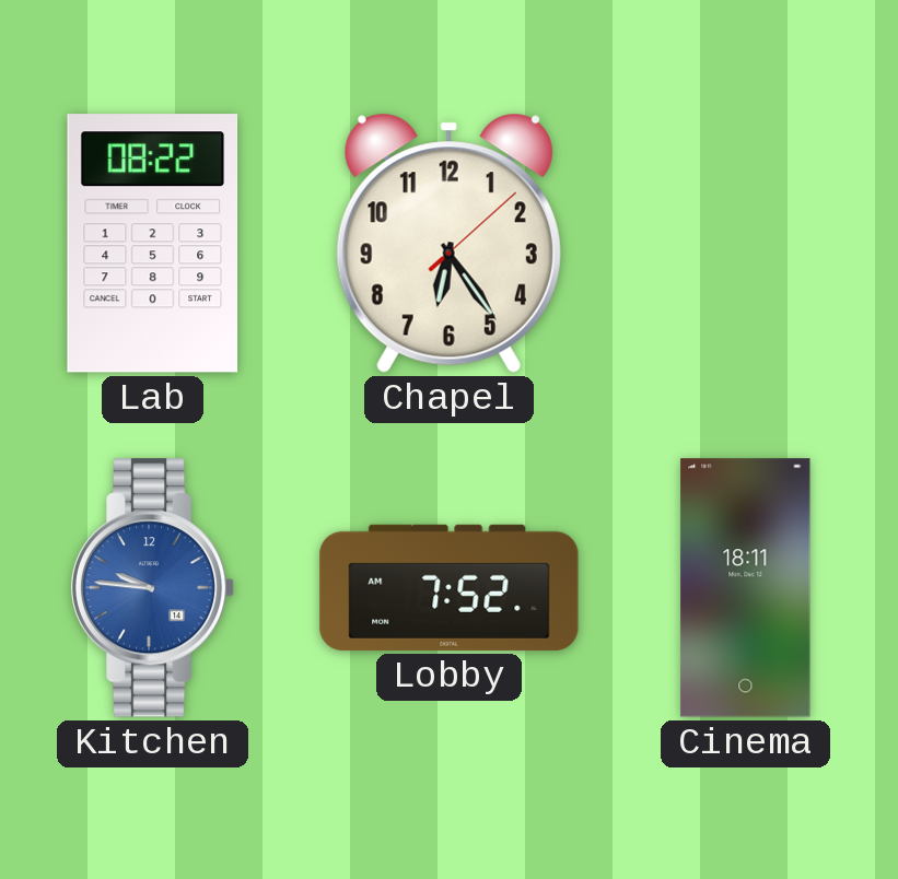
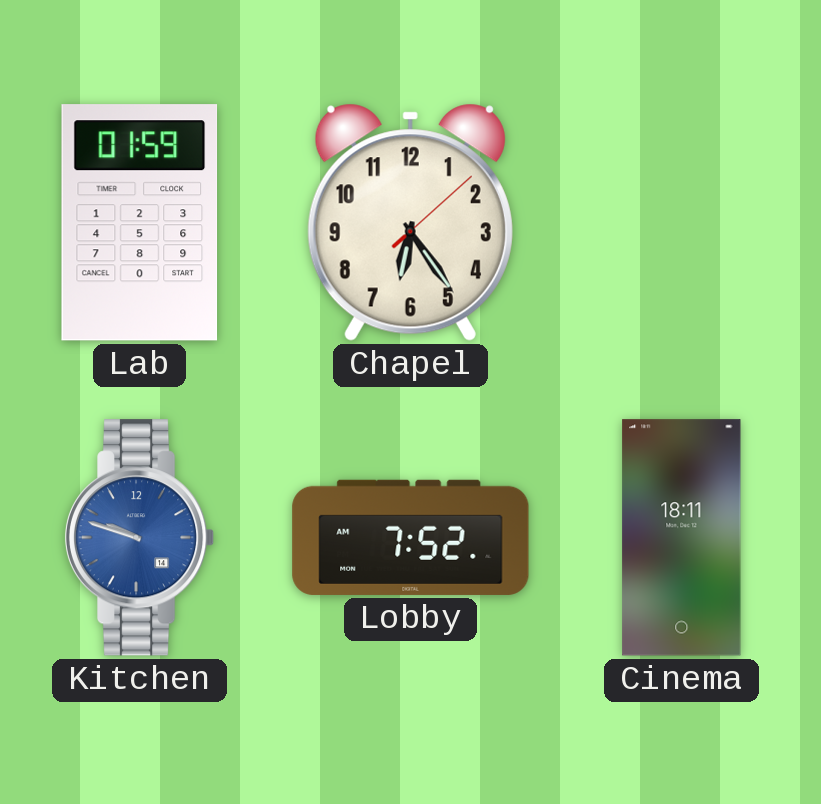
Lab: 08:22 -> 01:59 (140, 223)
Kitchen: 9:46 -> 9:48 (140, 538)
